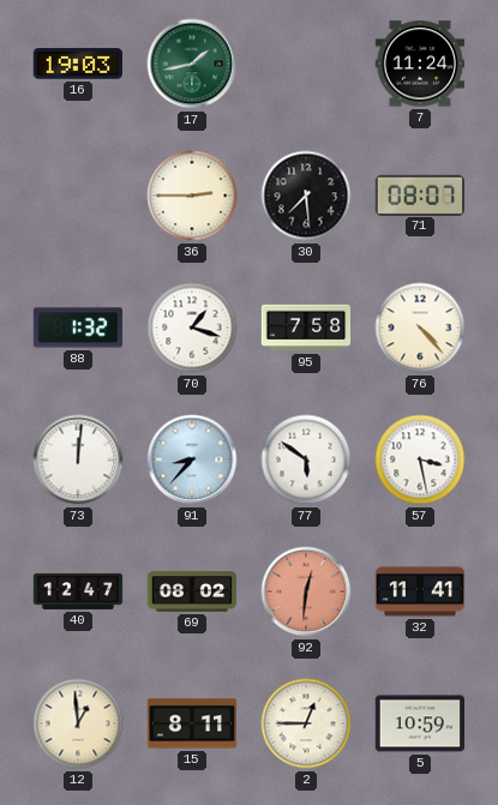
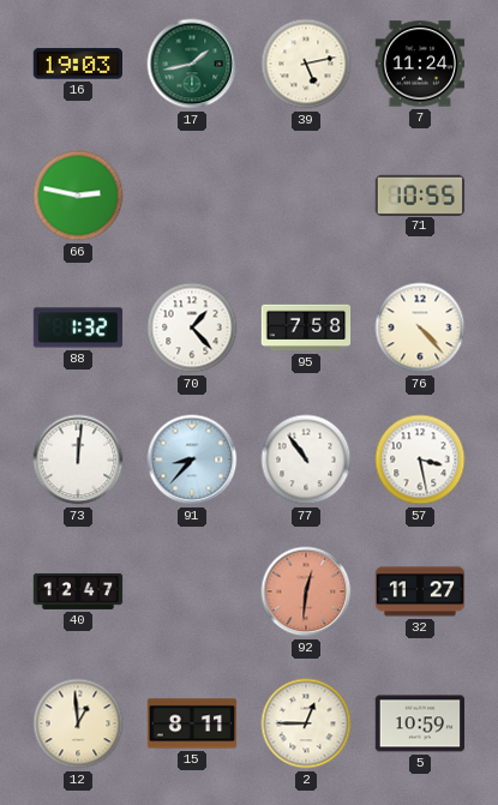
39: none -> 5:13 (306, 64)
66: none -> 2:47 (78, 196)
36: 2:45 -> none (192, 196)
30: 7:29 -> none (306, 196)
71: 08:07 -> 10:55 (420, 194)
70: 1:18 -> 1:23 (192, 328)
77: 5:51 -> 10:54 (306, 459)
69: 08:02 -> none (192, 591)
32: 11:41 -> 11:27 (420, 591)
